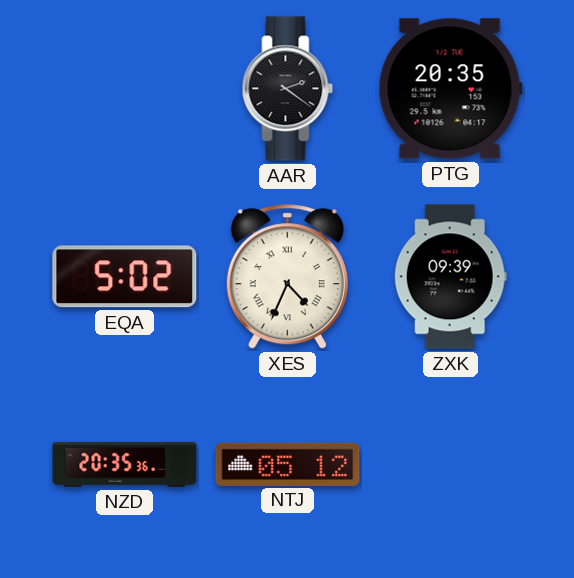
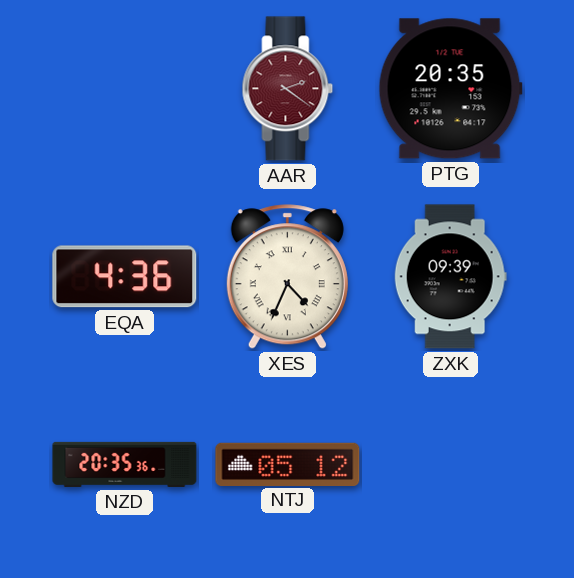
AAR dial: black -> burgundy (288, 89)
EQA: 5:02 -> 4:36 (125, 277)
